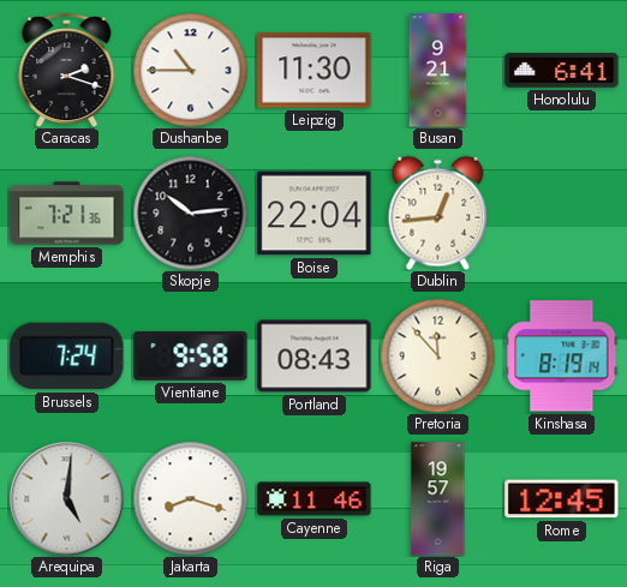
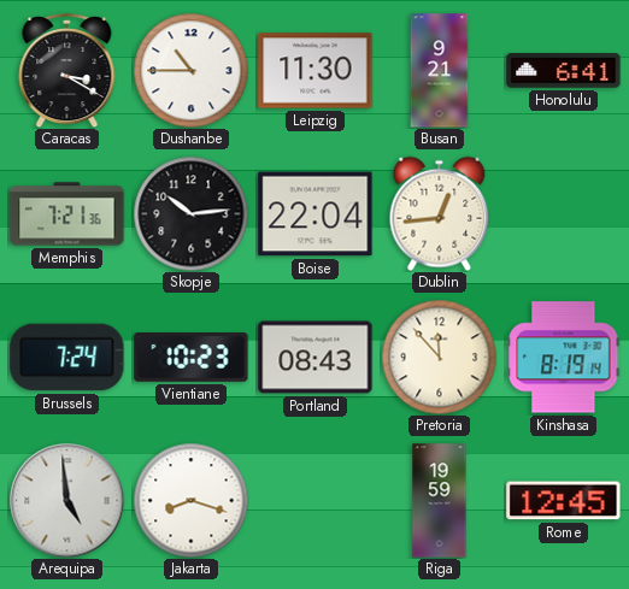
Caracas: 2:18 -> 3:20 (67, 70)
Vientiane: 9:58 -> 10:23 (192, 358)
Arequipa: 5:01 -> 4:59 (66, 500)
Cayenne: 11:46 -> none (315, 499)
Riga: 19:57 -> 19:59 (440, 501)
